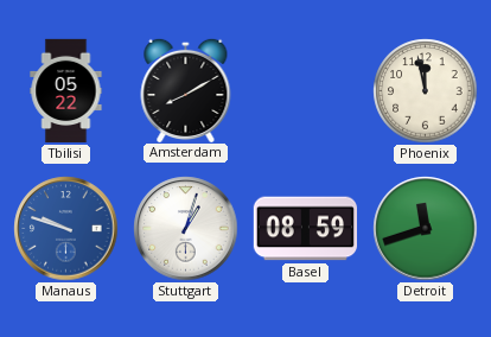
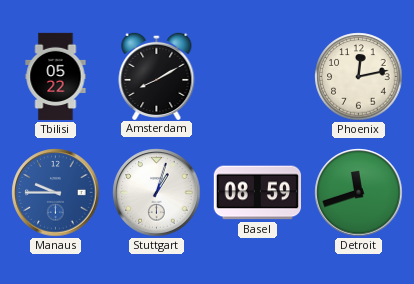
Phoenix: 11:58 -> 12:13 (359, 77)
Manaus: 9:48 -> 9:45 (56, 193)
